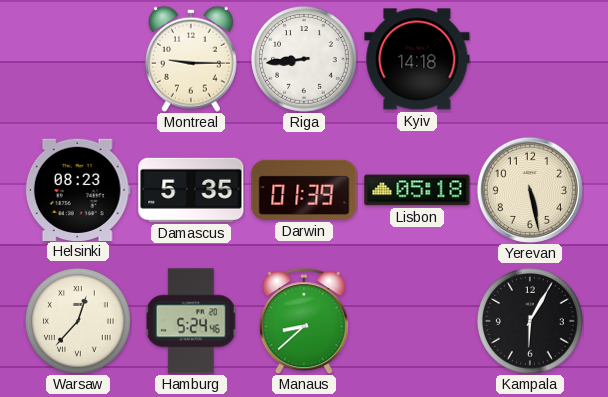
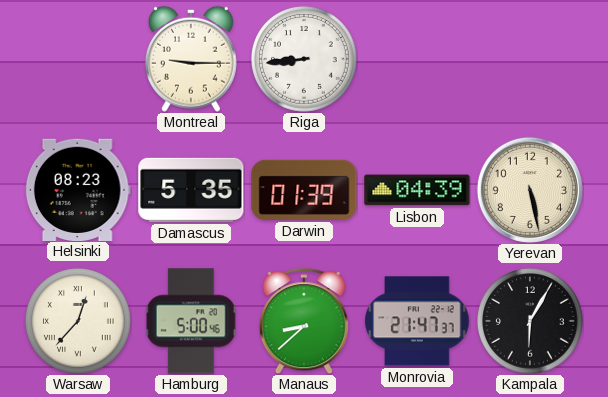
Kyiv: 14:18 -> none (417, 59)
Lisbon: 05:18 -> 04:39 (417, 190)
Hamburg: 5:24 -> 5:00 (191, 321)
Monrovia: none -> 21:47 (417, 321)
